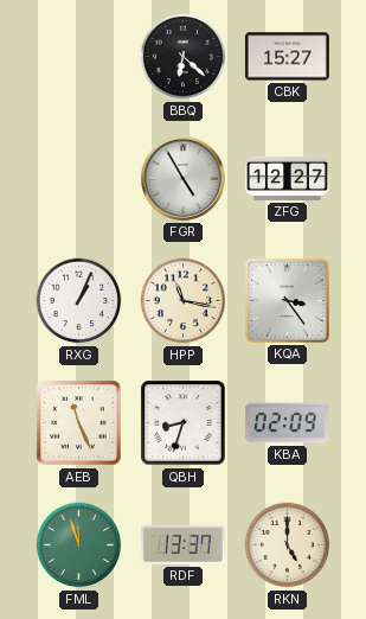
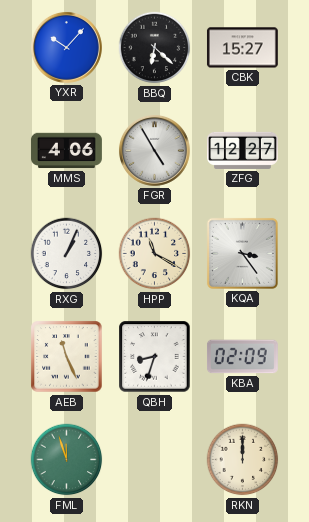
YXR: none -> 10:07 (66, 47)
MMS: none -> 4:06 (67, 151)
HPP: 11:17 -> 11:20 (155, 254)
RDF: 13:37 -> none (184, 544)
RKN: 5:00 -> 12:00 (243, 460)
